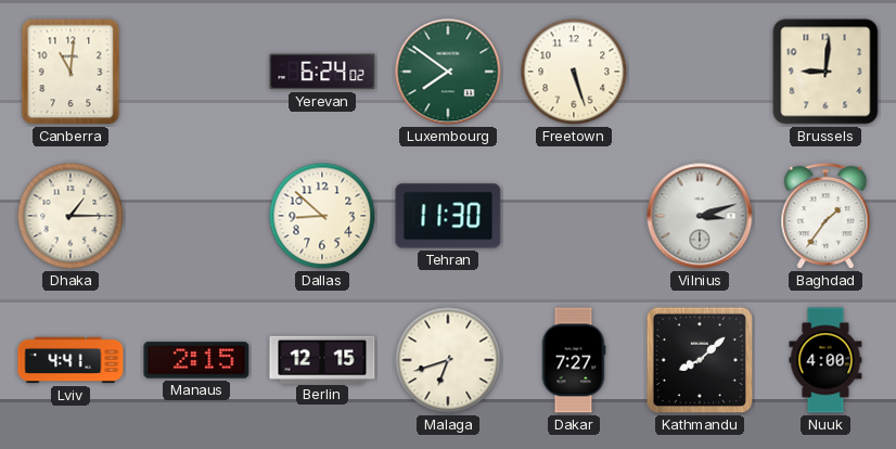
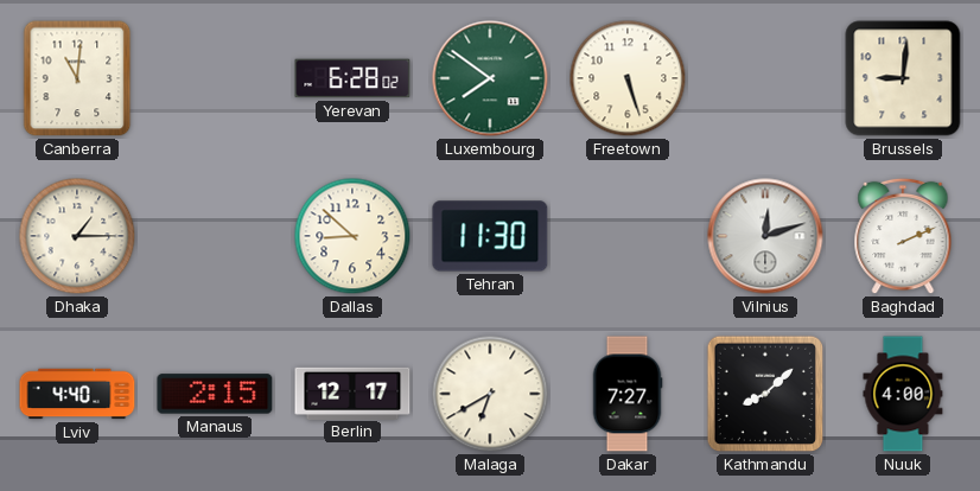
Yerevan: 6:24 -> 6:28 (352, 78)
Vilnius: 3:12 -> 12:12 (765, 236)
Baghdad: 1:36 -> 2:11 (903, 236)
Lviv: 4:41 -> 4:40 (77, 394)
Berlin: 12:15 -> 12:17 (352, 393)
Malaga: 6:42 -> 6:40 (490, 394)
